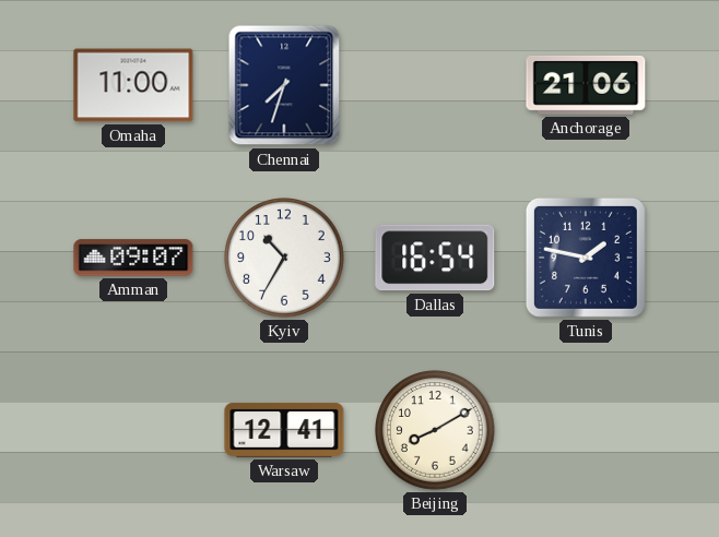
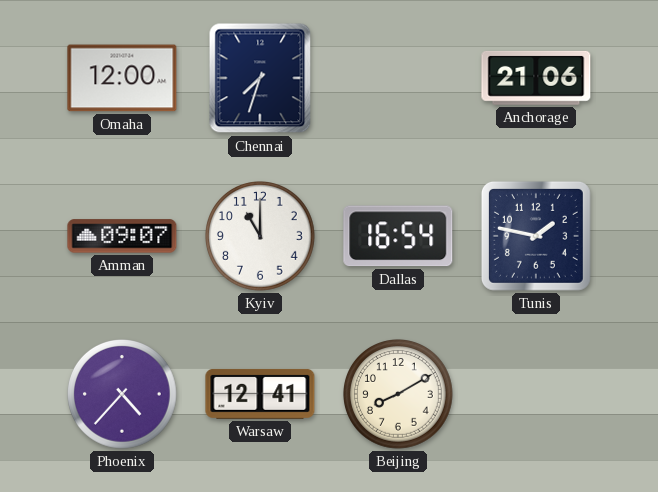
Omaha: 11:00 -> 12:00 (122, 78)
Kyiv: 10:35 -> 11:00 (261, 237)
Phoenix: none -> 4:37 (123, 395)
